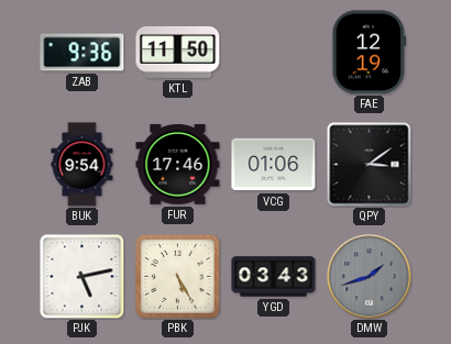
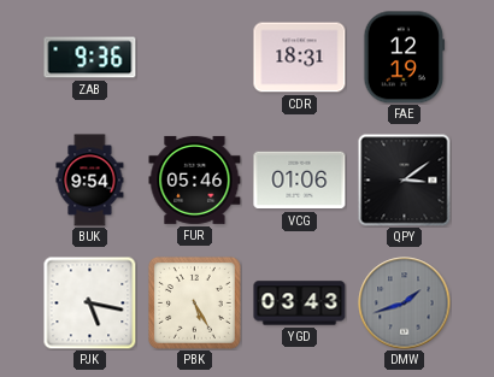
KTL: 11:50 -> none (178, 52)
CDR: none -> 18:31 (300, 58)
FUR: 17:46 -> 05:46 (195, 179)
PJK: 5:13 -> 5:17 (89, 302)
